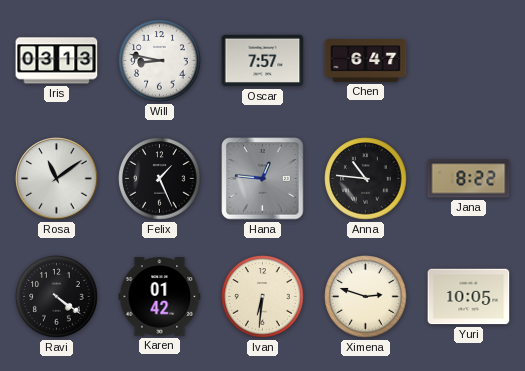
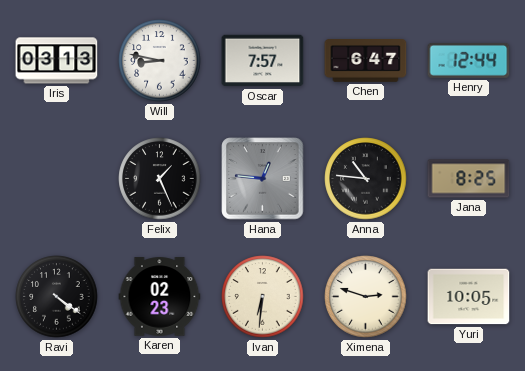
Henry: none -> 12:44 (469, 61)
Rosa: 11:09 -> none (57, 179)
Jana: 8:22 -> 8:25 (469, 179)
Karen: 01:42 -> 02:23 (160, 297)
